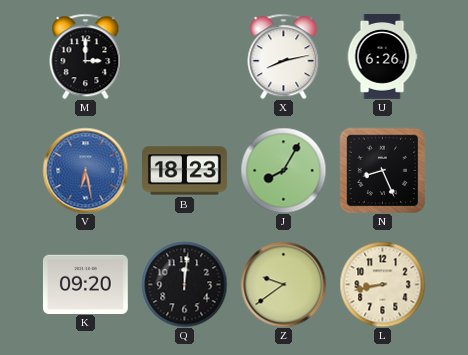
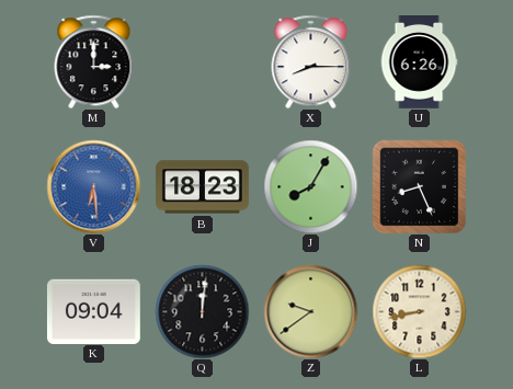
X: 8:13 -> 8:15 (311, 61)
V: 6:28 -> 6:29 (93, 186)
K: 09:20 -> 09:04 (93, 311)
